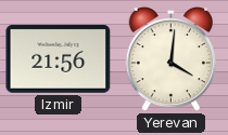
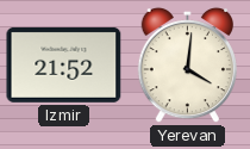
Izmir: 21:56 -> 21:52 (64, 64)
